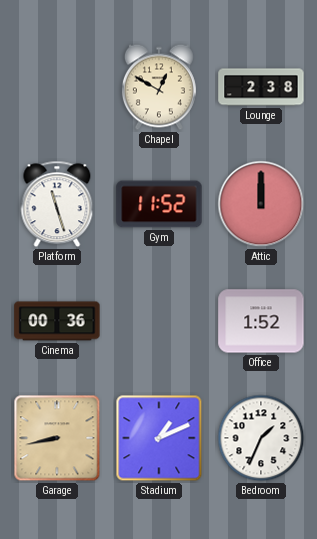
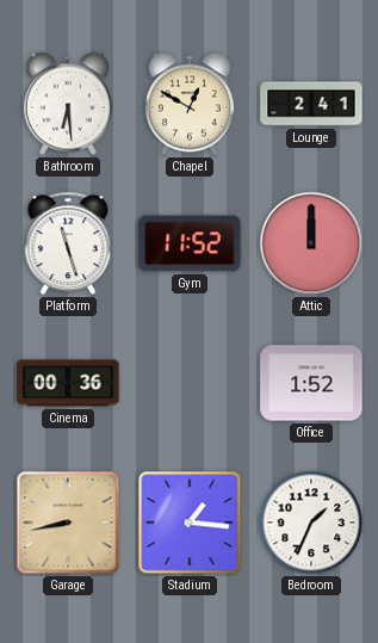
Bathroom: none -> 6:29 (68, 104)
Lounge: 2:38 -> 2:41 (311, 104)
Stadium: 1:11 -> 1:16 (190, 523)
